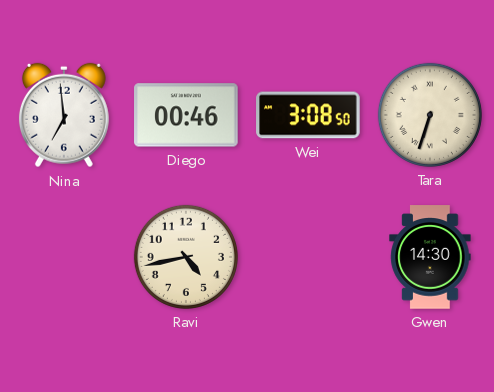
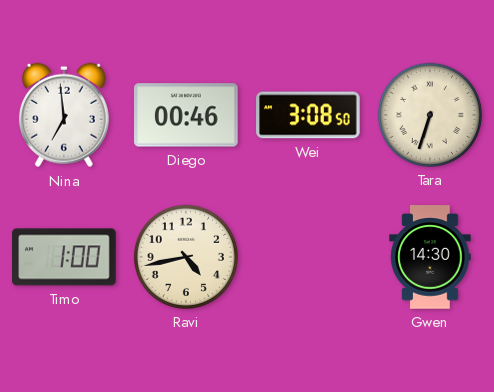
Timo: none -> 1:00 (64, 257)
